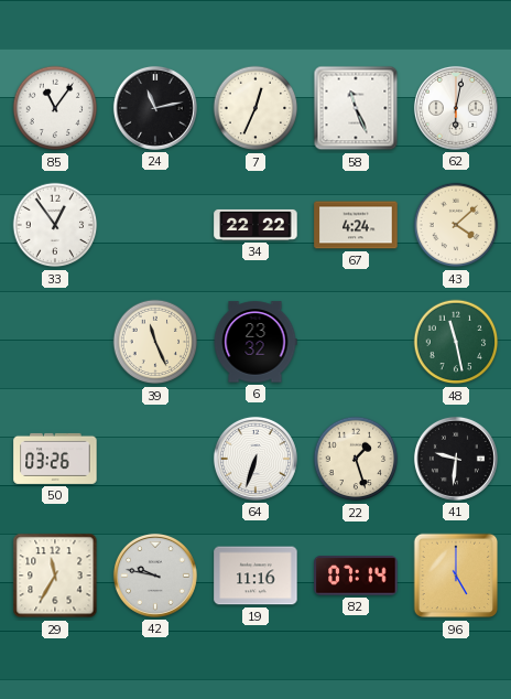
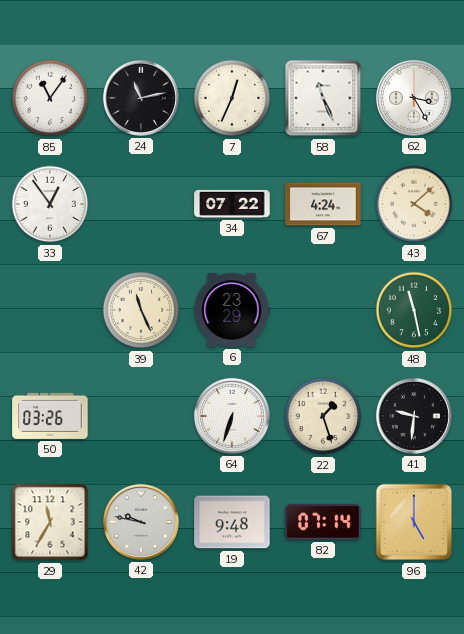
62: 6:02 -> 3:25 (414, 98)
34: 22:22 -> 07:22 (232, 204)
6: 23:32 -> 23:29 (232, 310)
19: 11:16 -> 9:48 (232, 522)
